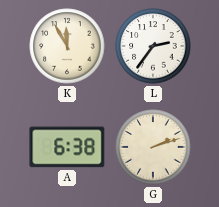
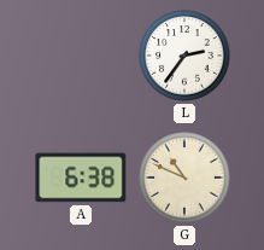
K: 11:55 -> none (67, 46)
G: 2:12 -> 10:49 (184, 178)
